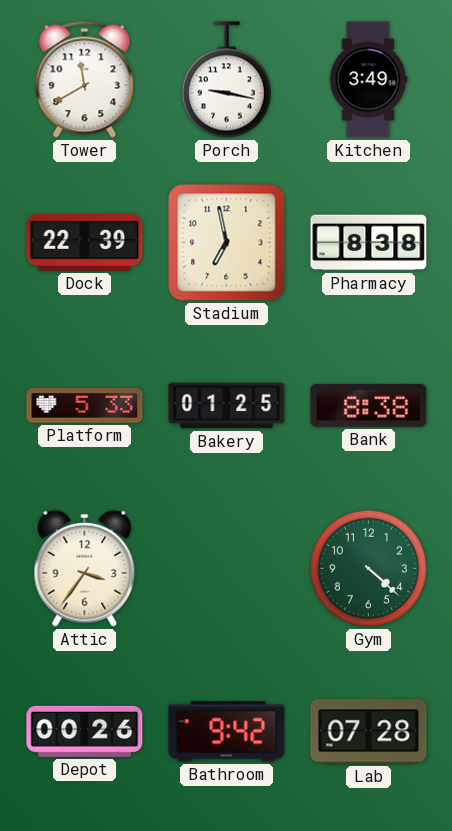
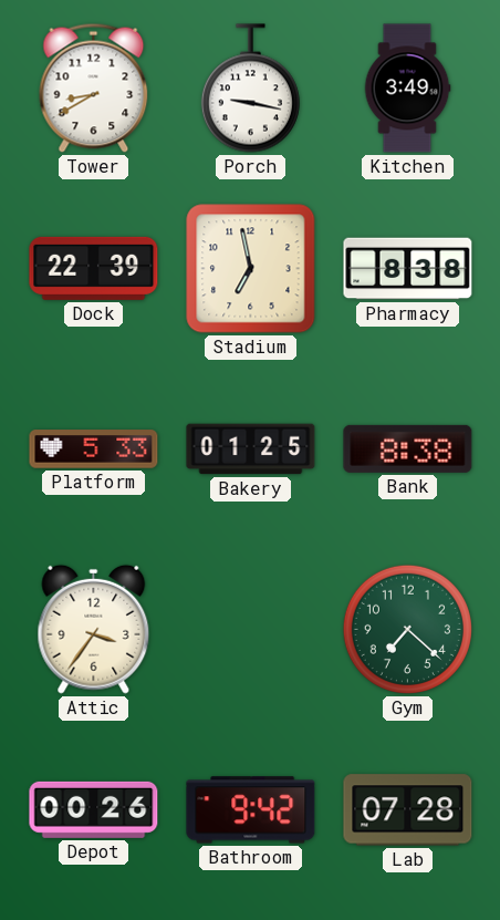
Tower: 11:40 -> 8:40 (94, 87)
Gym: 4:22 -> 7:22 (407, 629)
